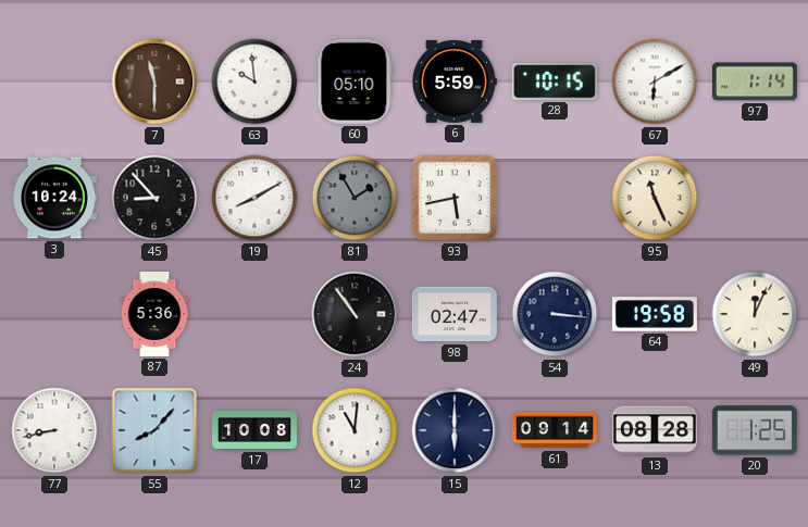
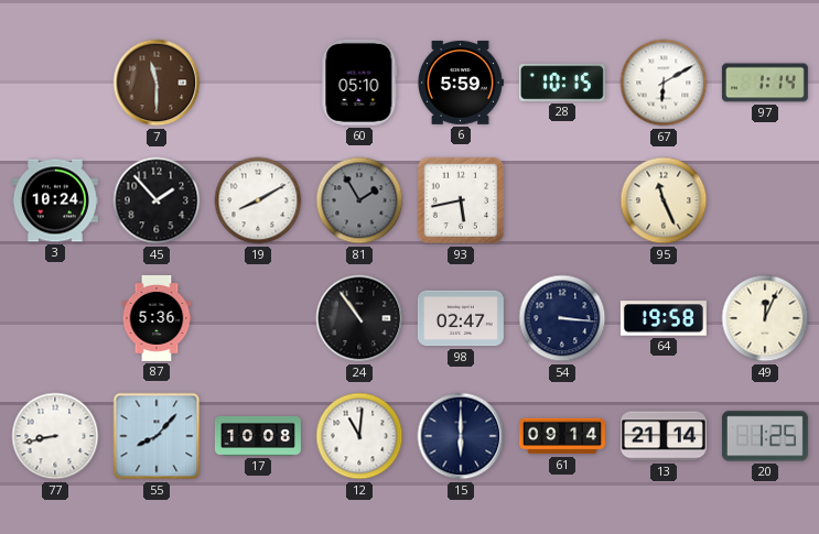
63: 9:59 -> none (254, 81)
45: 8:53 -> 1:53 (157, 200)
13: 08:28 -> 21:14 (664, 436)
